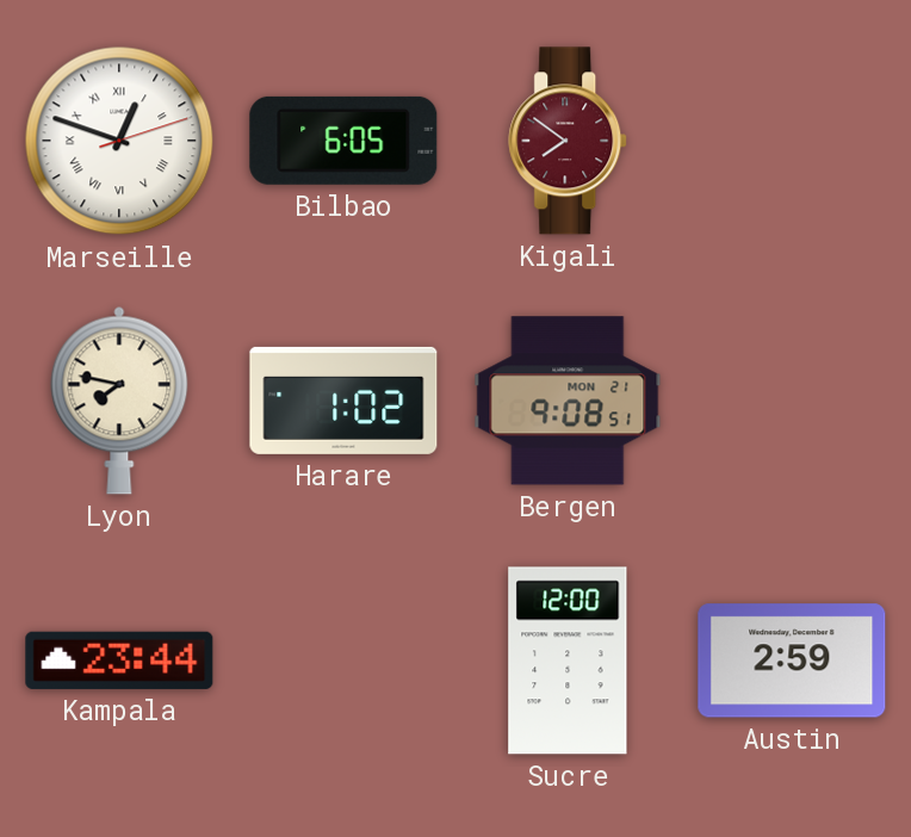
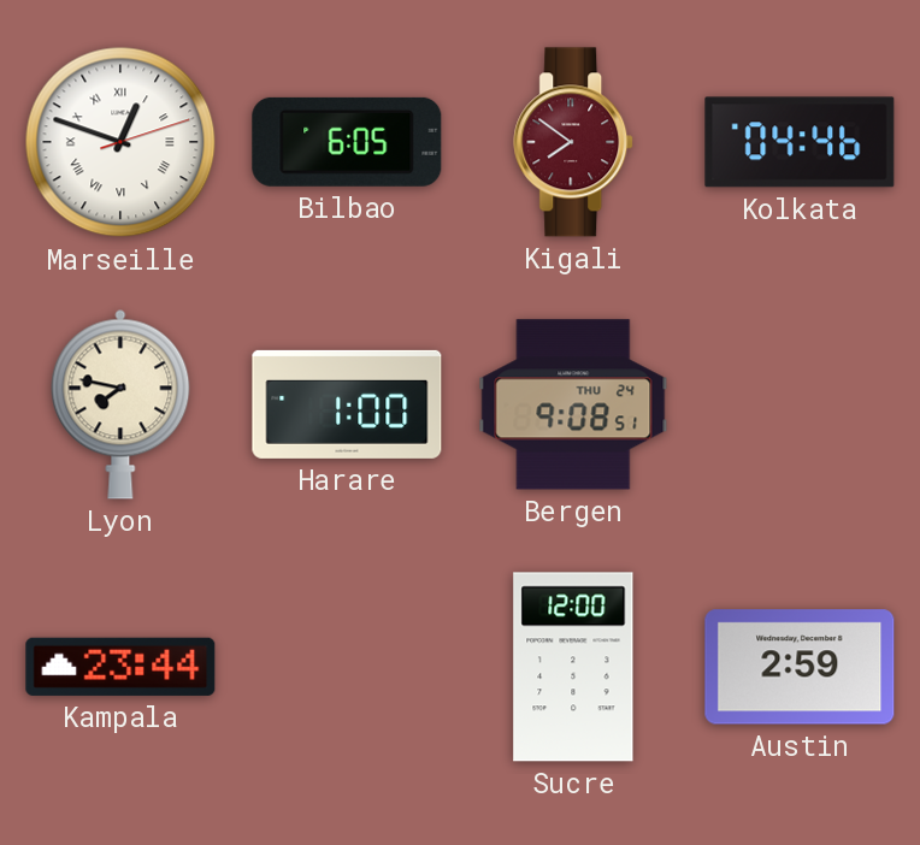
Kolkata: none -> 04:46 (800, 142)
Harare: 1:02 -> 1:00 (347, 404)
Bergen date: MON 21 -> THU 24 (573, 404)
